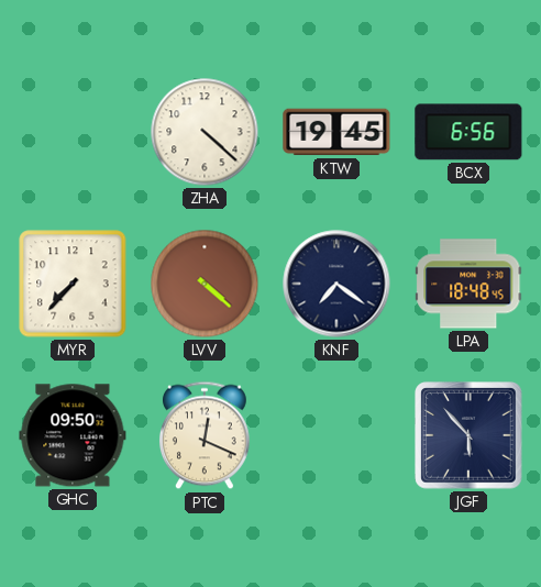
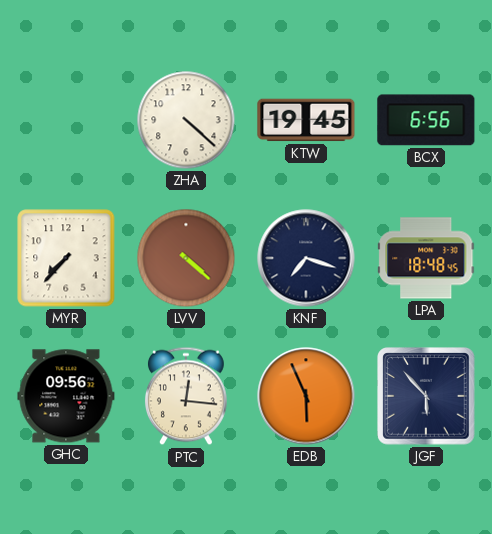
KNF: 7:21 -> 7:18 (306, 258)
GHC: 09:50 -> 09:56 (66, 396)
PTC: 12:19 -> 12:16 (186, 396)
EDB: none -> 5:56 (306, 396)
